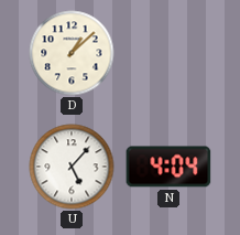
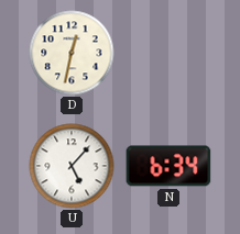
D: 1:08 -> 12:32 (72, 53)
N: 4:04 -> 6:34 (168, 166)
